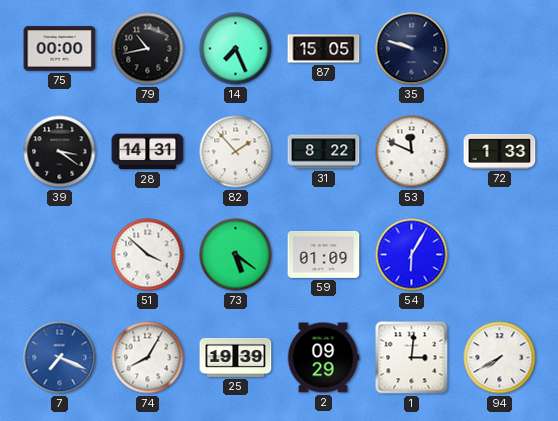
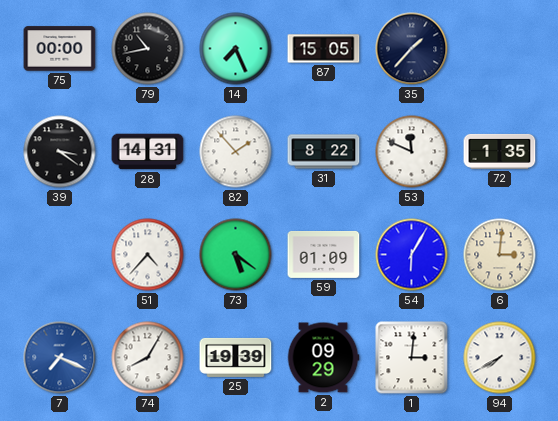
35: 9:48 -> 1:37 (412, 49)
72: 1:33 -> 1:35 (500, 151)
51: 3:52 -> 4:37 (148, 255)
6: none -> 3:01 (500, 255)
